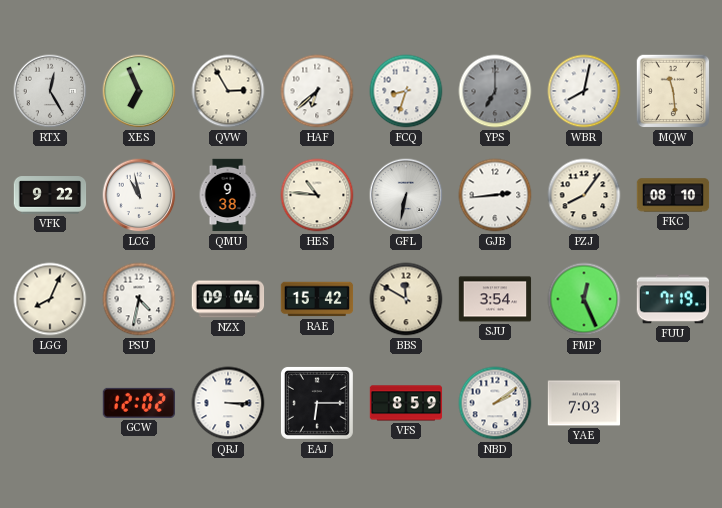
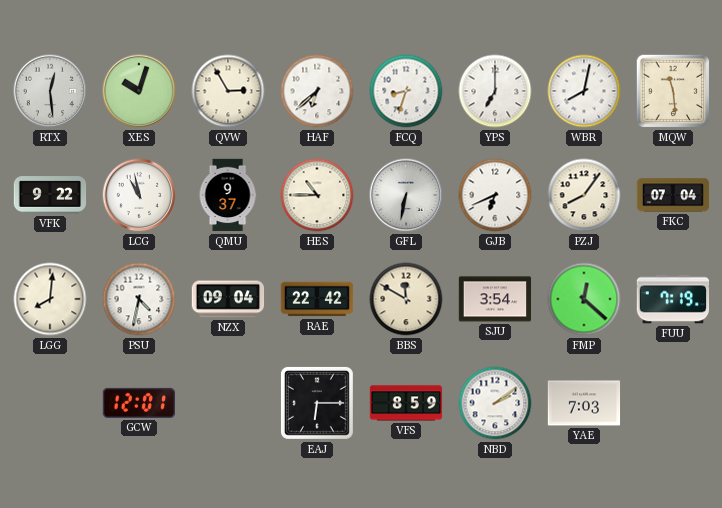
RTX: 12:25 -> 12:29 (50, 91)
XES: 6:56 -> 10:03 (139, 91)
YPS dial: grey -> white (495, 91)
QMU: 9:38 -> 9:37 (228, 195)
HES: 10:46 -> 10:45 (317, 195)
GJB: 2:44 -> 6:41 (495, 195)
FKC: 08:10 -> 07:04 (673, 195)
LGG: 8:04 -> 8:01 (50, 299)
RAE: 15:42 -> 22:42 (317, 299)
FMP: 12:26 -> 12:22 (584, 299)
GCW: 12:02 -> 12:01 (138, 403)
QRJ: 3:15 -> none (228, 403)
